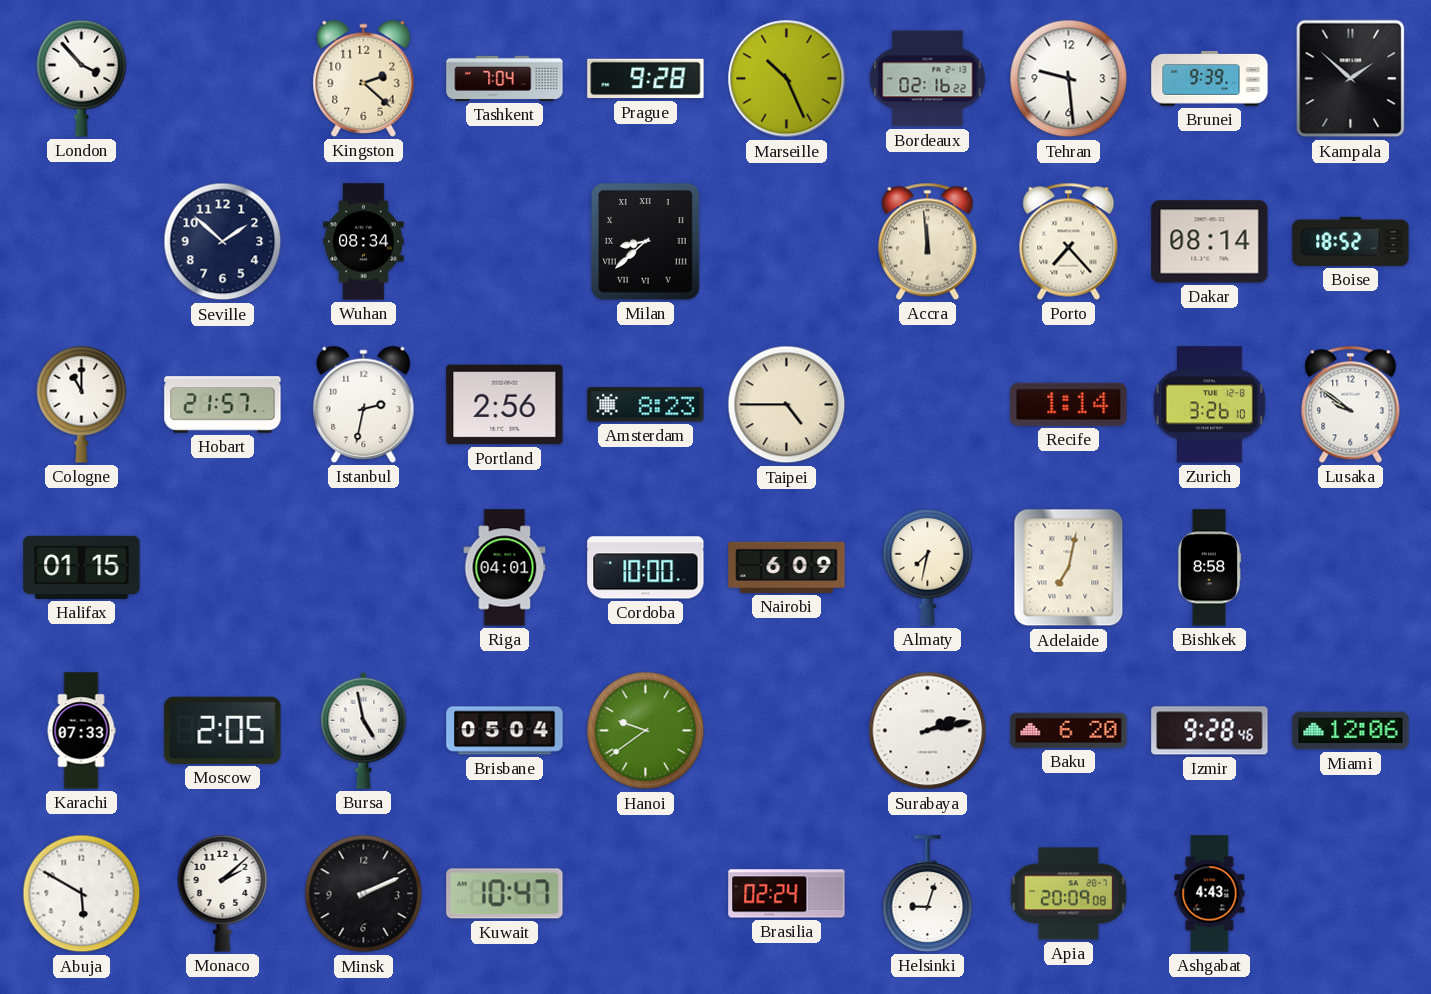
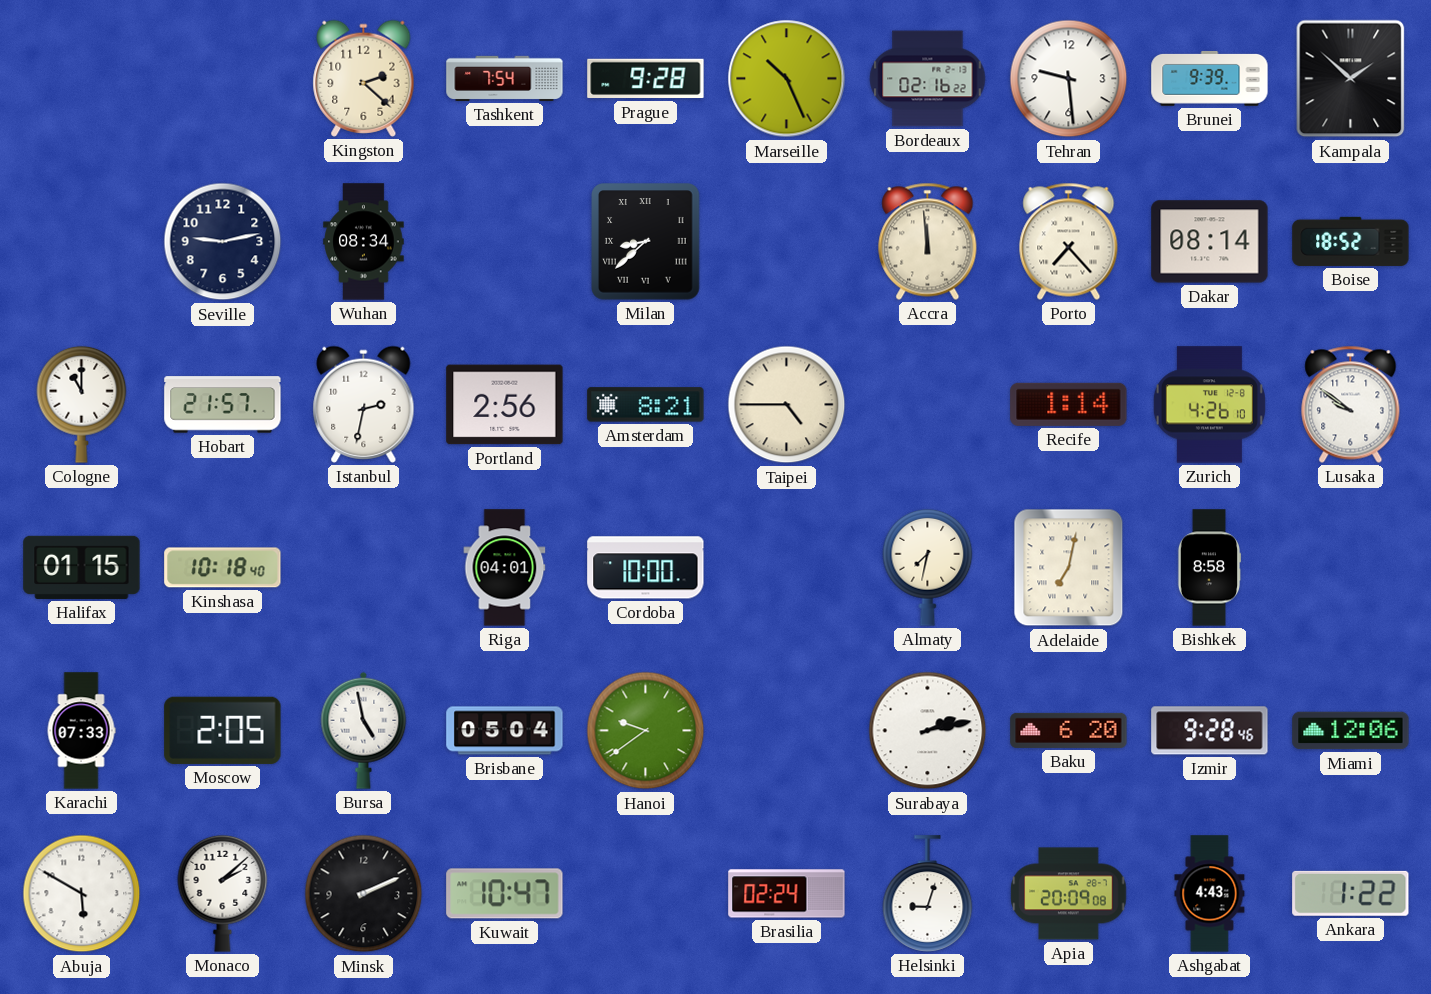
London: 3:53 -> none (82, 78)
Tashkent: 7:04 -> 7:54 (505, 78)
Seville: 1:52 -> 9:13 (223, 242)
Amsterdam: 8:23 -> 8:21 (646, 405)
Zurich: 3:26 -> 4:26 (1209, 405)
Kinshasa: none -> 10:18 (223, 568)
Nairobi: 6:09 -> none (787, 567)
Ankara: none -> 1:22 (1351, 893)
